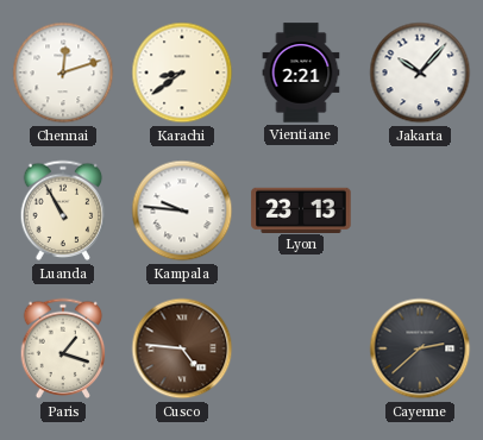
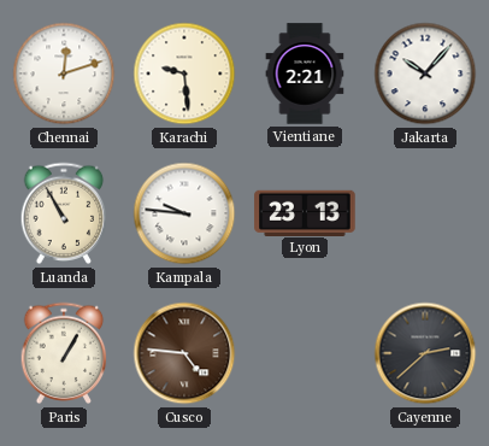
Karachi: 8:39 -> 9:29 (184, 74)
Paris: 1:18 -> 1:05 (64, 353)
